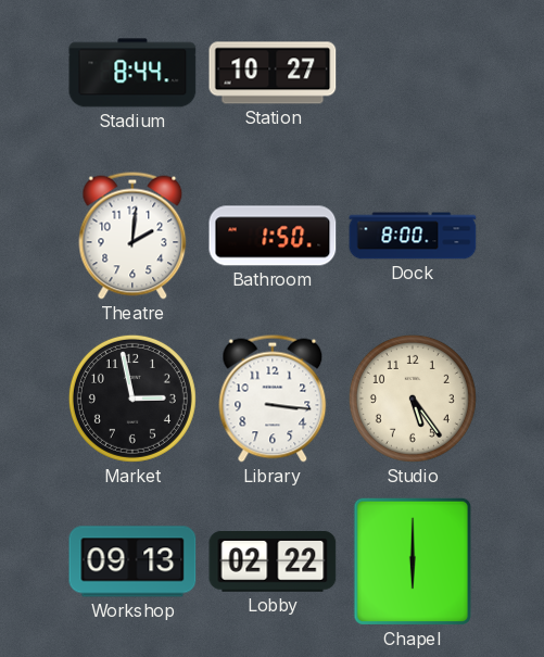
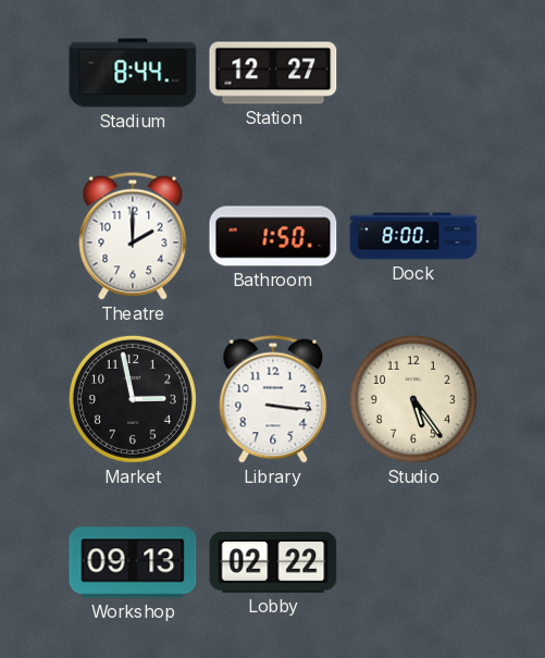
Station: 10:27 -> 12:27 (273, 73)
Theatre: 2:01 -> 2:00 (133, 236)
Chapel: 6:00 -> none (413, 561)
